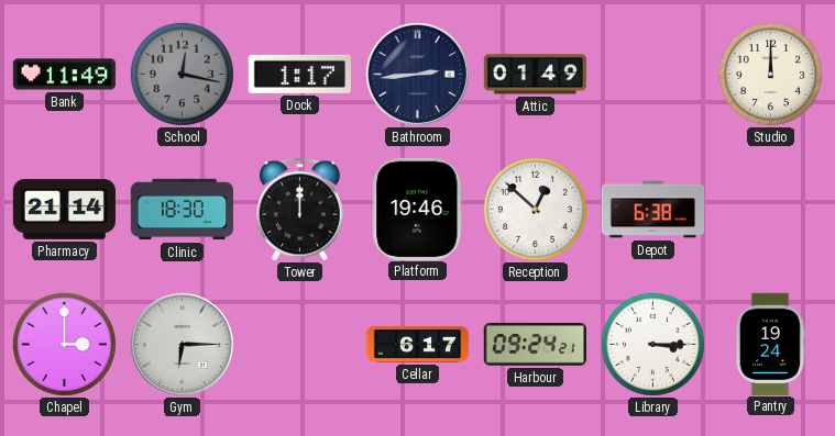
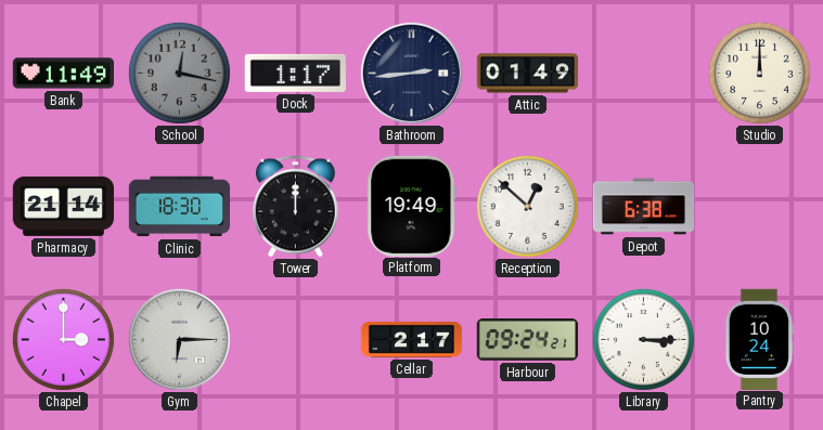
Platform: 19:46 -> 19:49 (412, 206)
Cellar: 6:17 -> 2:17 (412, 339)
Pantry: 19:24 -> 10:24 (759, 339)
